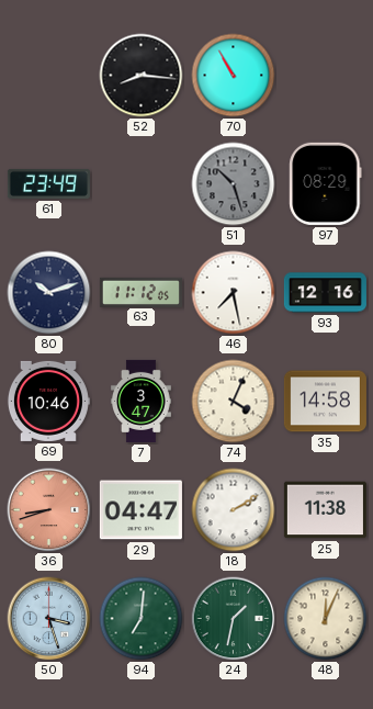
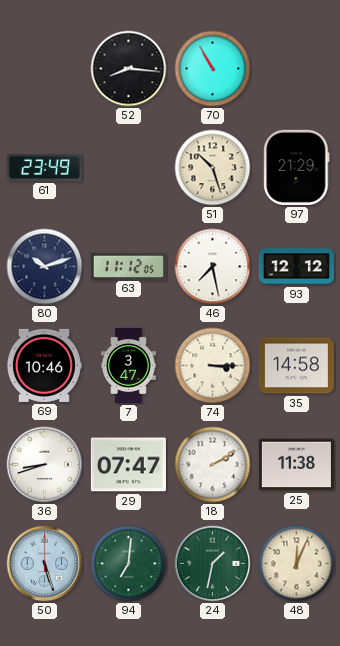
51 dial: grey -> cream (213, 168)
97: 08:29 -> 21:29 (297, 167)
93: 12:16 -> 12:12 (296, 267)
74: 4:04 -> 3:15 (213, 366)
36 dial: salmon -> white (45, 465)
29: 04:47 -> 07:47 (128, 465)
50: 3:27 -> 5:27 (45, 564)
